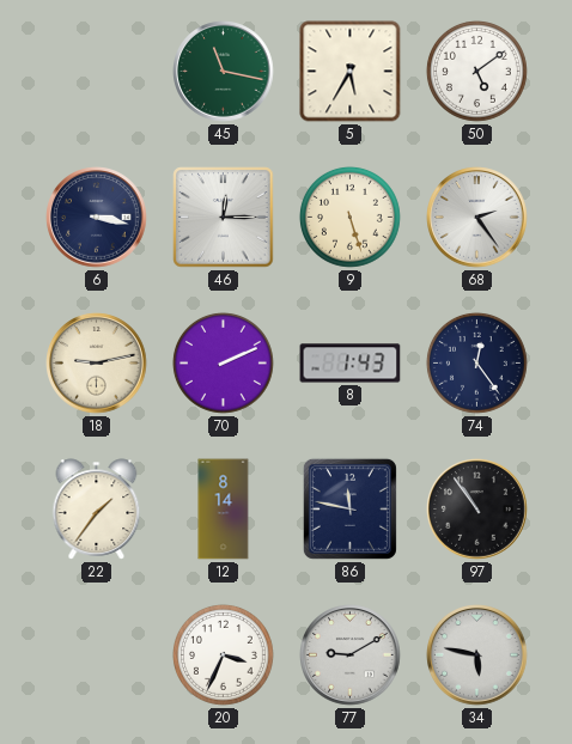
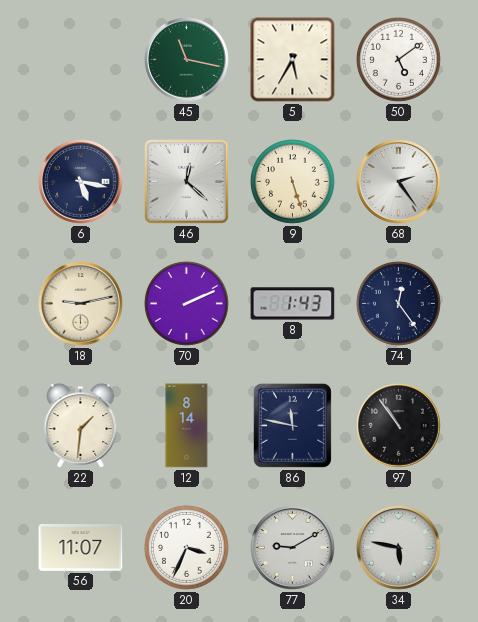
6: 3:17 -> 5:17 (81, 182)
46: 12:15 -> 12:22 (187, 182)
22: 1:36 -> 1:31 (81, 426)
56: none -> 11:07 (81, 548)
